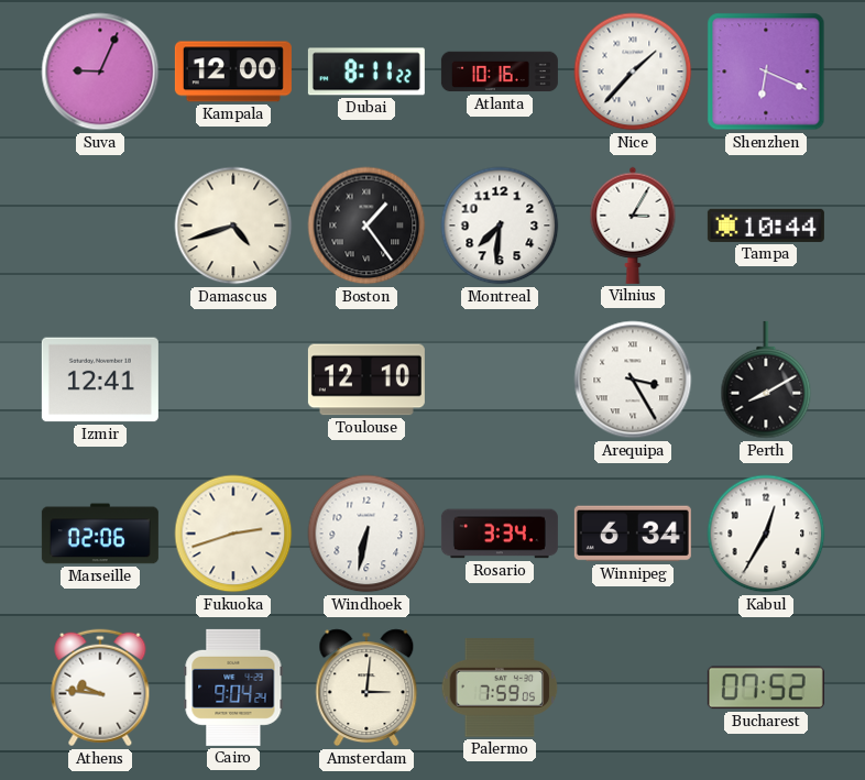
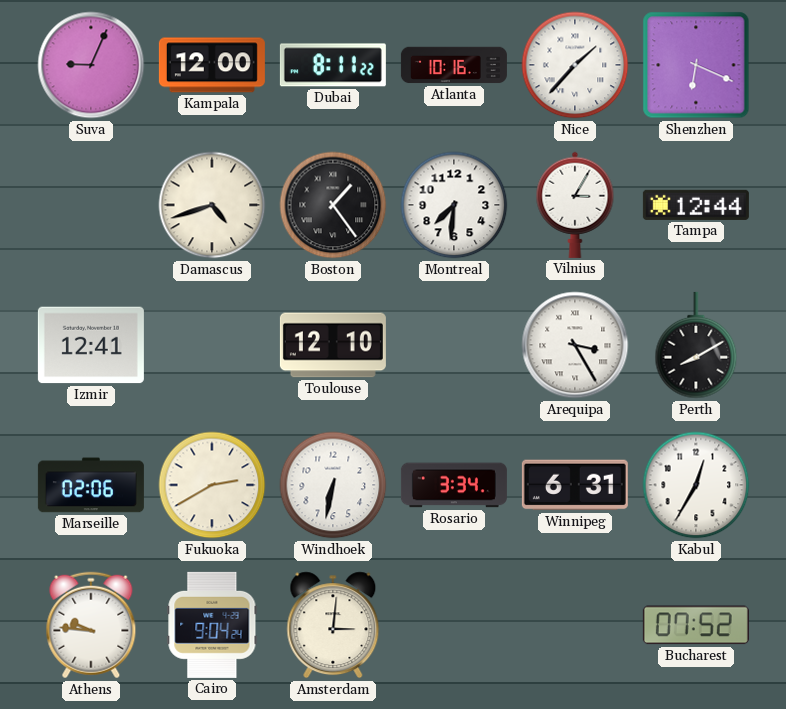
Tampa: 10:44 -> 12:44 (696, 205)
Fukuoka: 2:42 -> 2:40 (212, 485)
Winnipeg: 6:34 -> 6:31 (575, 485)
Palermo: 7:59 -> none (500, 688)
